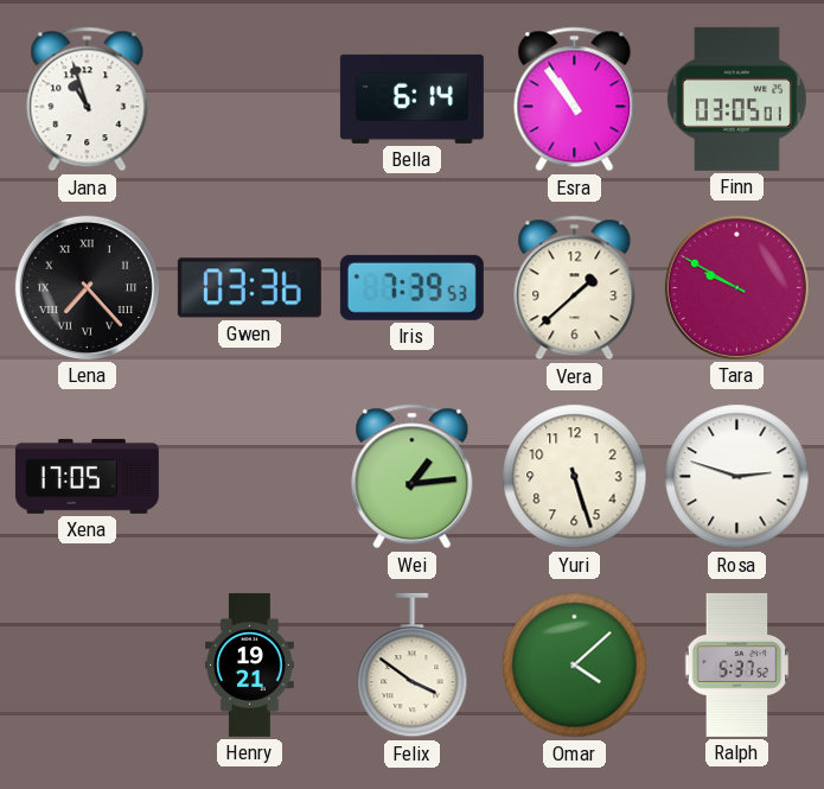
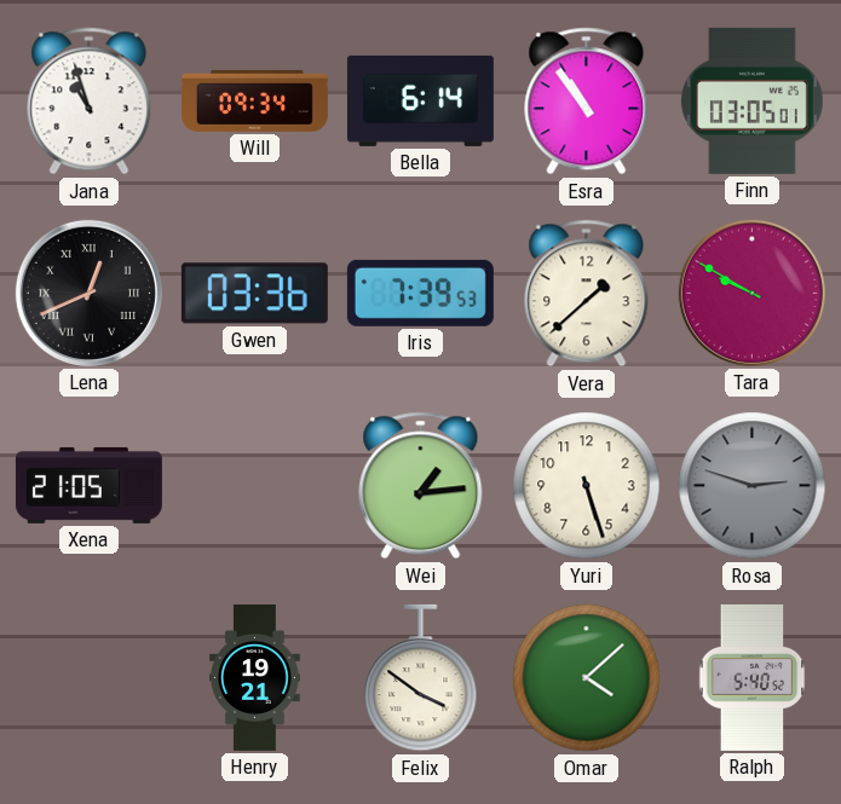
Will: none -> 09:34 (254, 100)
Lena: 7:23 -> 12:41 (88, 293)
Xena: 17:05 -> 21:05 (88, 485)
Rosa dial: white -> grey (753, 486)
Ralph: 5:37 -> 5:40 (753, 677)
